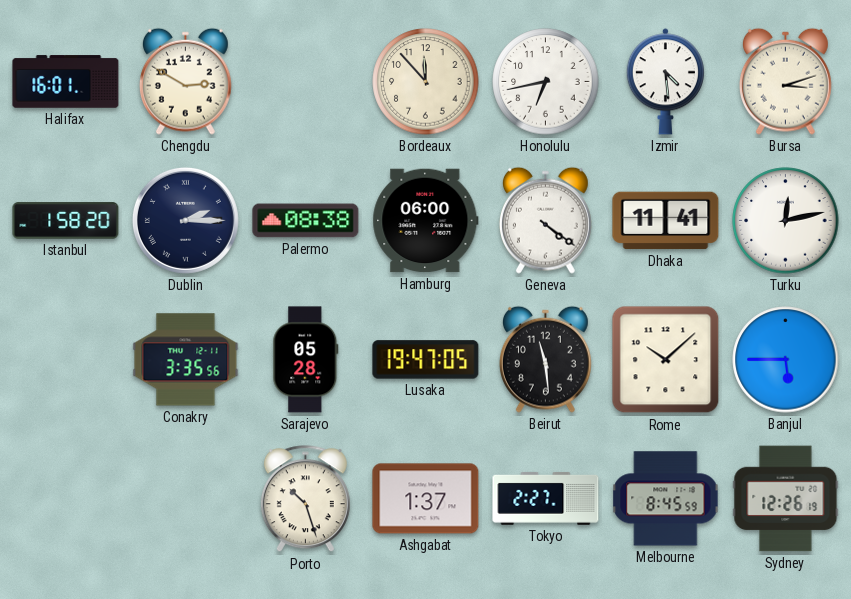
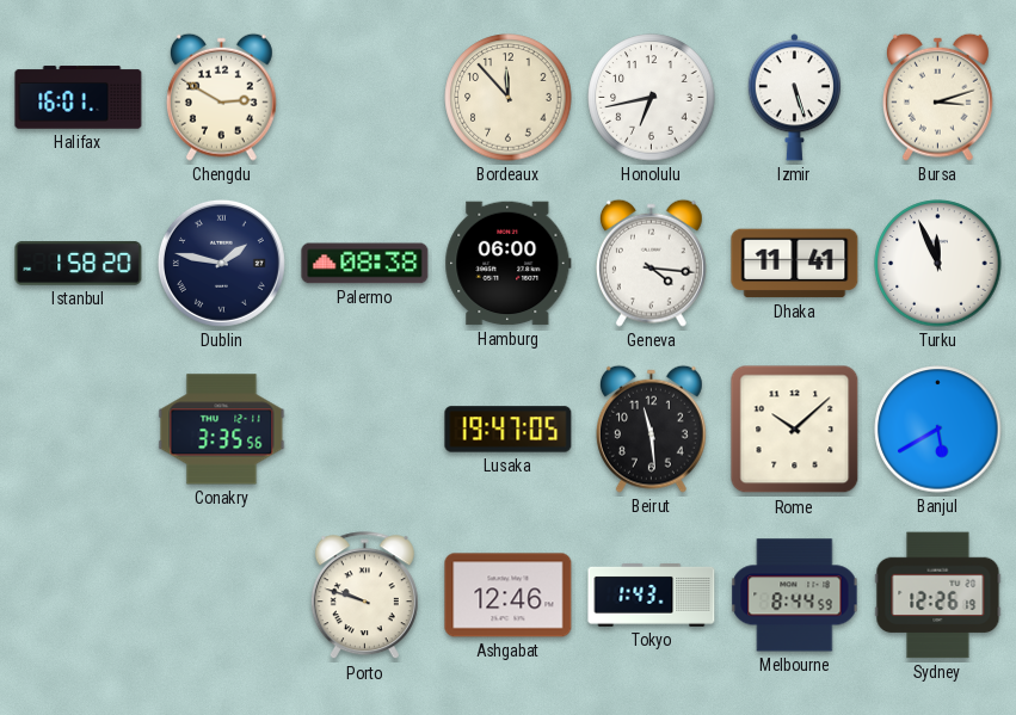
Izmir: 4:29 -> 5:27 (794, 98)
Dublin: 2:15 -> 1:47 (221, 263)
Geneva: 4:21 -> 4:16 (651, 263)
Turku: 12:13 -> 11:56 (938, 264)
Sarajevo: 05:28 -> none (306, 360)
Banjul: 5:45 -> 5:40 (938, 430)
Porto: 10:27 -> 9:48 (364, 596)
Ashgabat: 1:37 -> 12:46 (509, 596)
Tokyo: 2:27 -> 1:43 (652, 594)
Melbourne: 8:45 -> 8:44 (795, 596)
